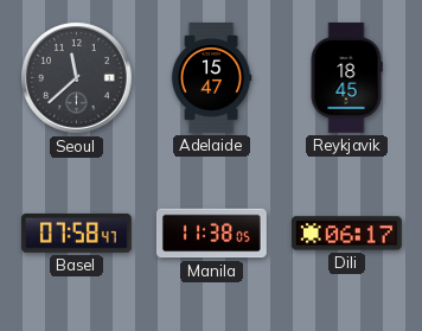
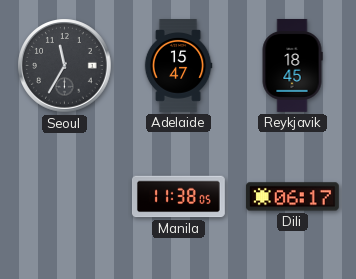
Seoul: 11:38 -> 11:35 (65, 66)
Basel: 07:58 -> none (76, 233)
